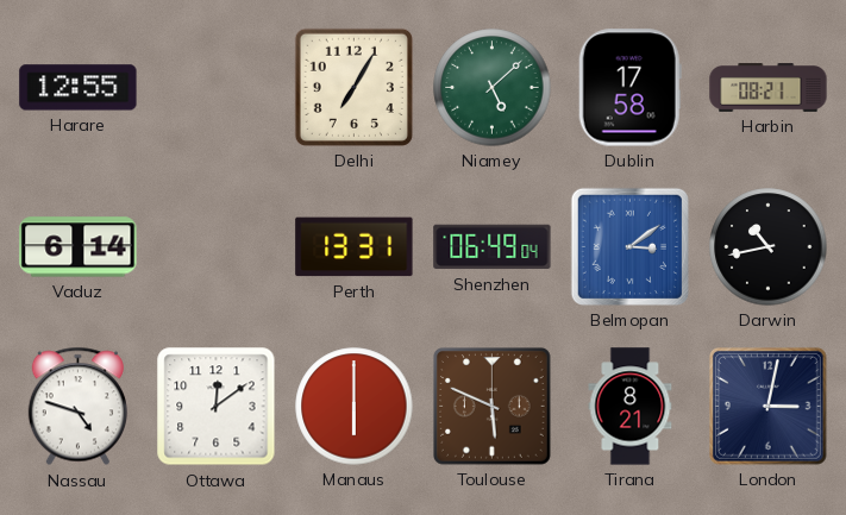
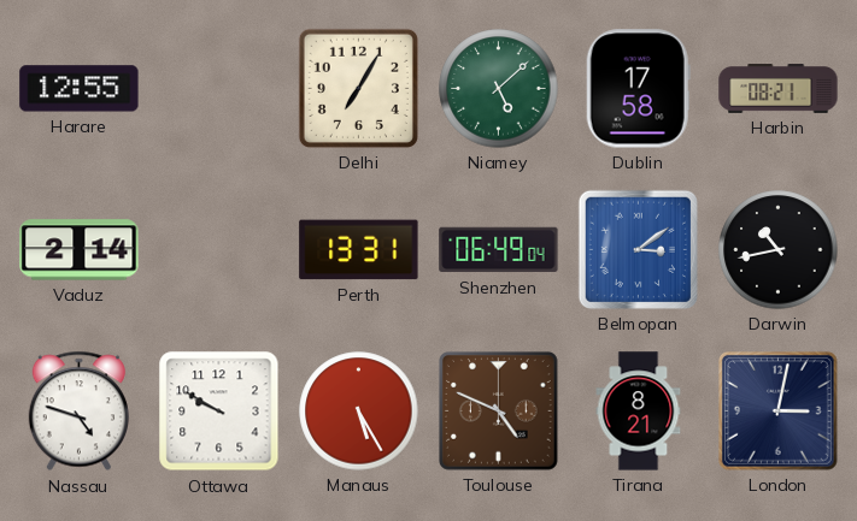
Vaduz: 6:14 -> 2:14 (80, 250)
Ottawa: 12:09 -> 9:50 (219, 412)
Manaus: 6:00 -> 5:25 (359, 412)
Toulouse: 5:49 -> 4:49 (499, 412)
